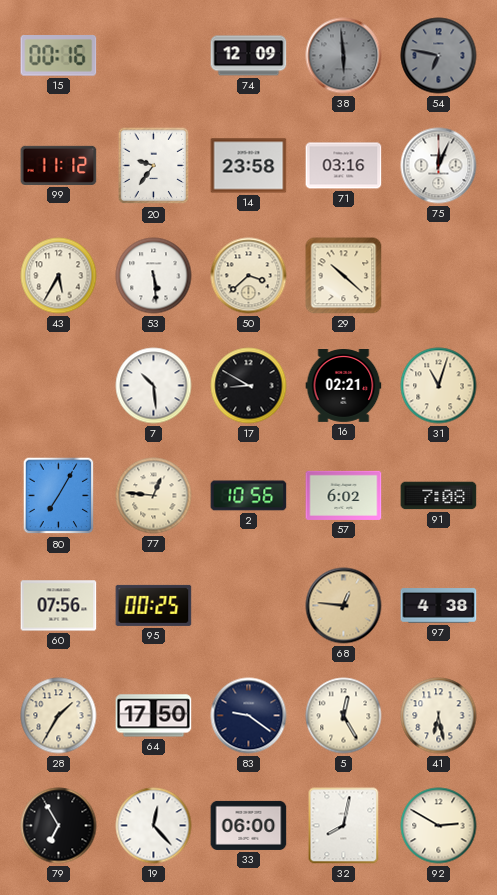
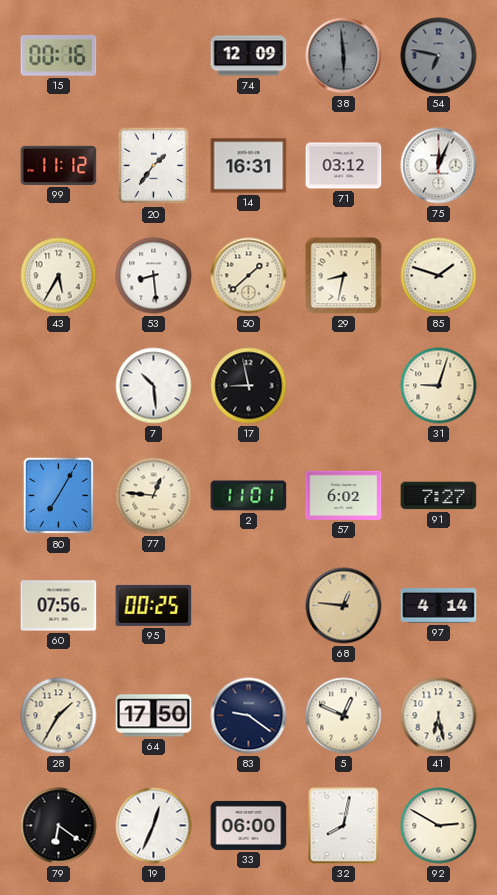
20: 9:36 -> 1:36 (154, 166)
14: 23:58 -> 16:31 (249, 166)
71: 03:16 -> 03:12 (344, 166)
53: 5:29 -> 8:29 (154, 276)
50: 3:38 -> 1:38 (249, 276)
29: 10:22 -> 8:32 (344, 276)
85: none -> 1:48 (439, 276)
17: 8:50 -> 8:58 (249, 386)
16: 02:21 -> none (344, 386)
31: 11:03 -> 9:03 (439, 386)
2: 10:56 -> 11:01 (249, 496)
91: 7:08 -> 7:27 (439, 496)
97: 4:38 -> 4:14 (439, 606)
5: 12:25 -> 12:49 (344, 716)
79: 6:55 -> 6:21 (59, 826)
19: 12:23 -> 12:34 (154, 826)
